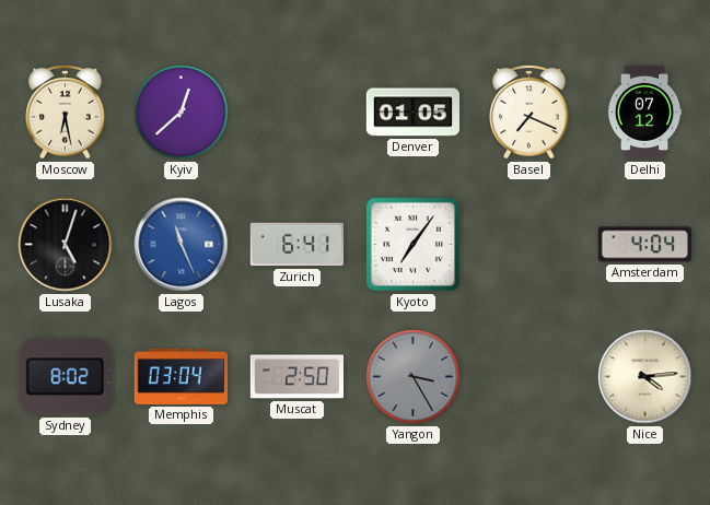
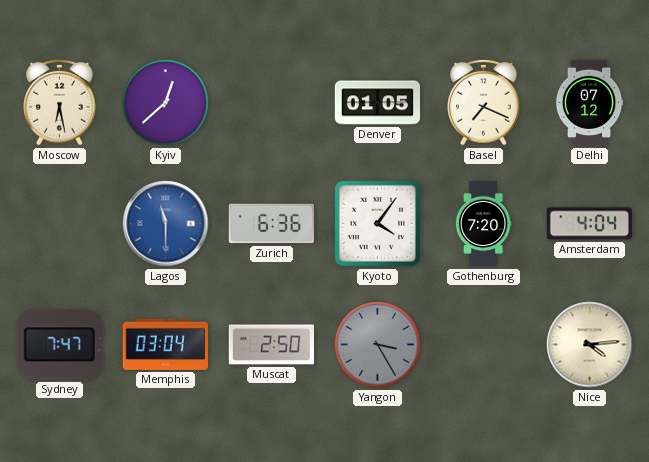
Lusaka: 5:03 -> none (66, 245)
Lagos: 11:26 -> 11:30 (166, 224)
Zurich: 6:41 -> 6:36 (271, 224)
Kyoto: 7:06 -> 4:06 (377, 223)
Gothenburg: none -> 7:20 (483, 224)
Sydney: 8:02 -> 7:47 (59, 345)
